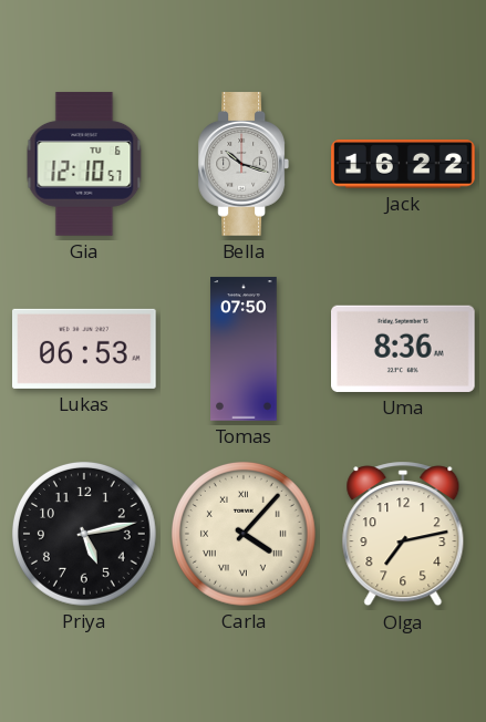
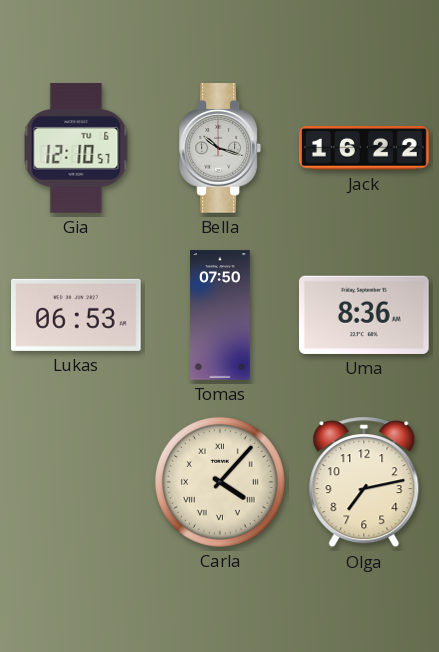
Priya: 5:13 -> none (84, 534)
